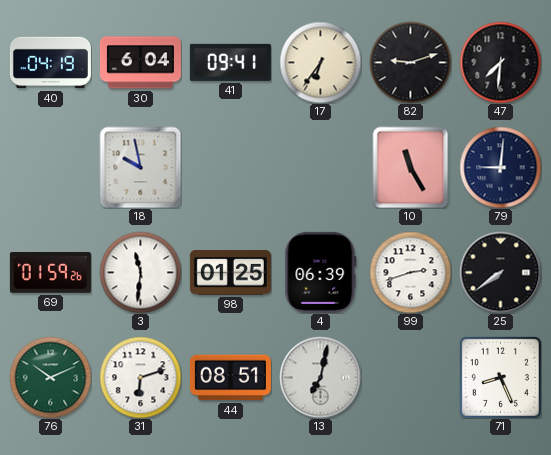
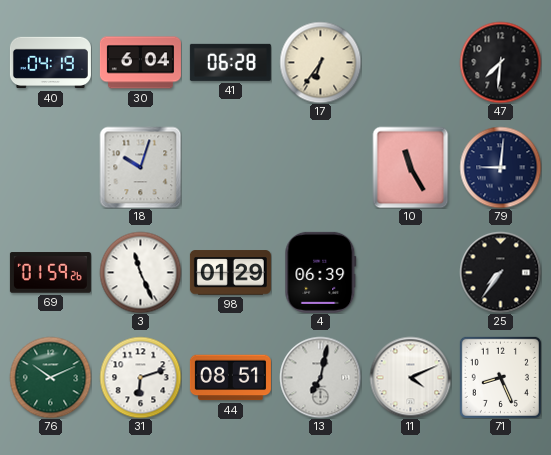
41: 09:41 -> 06:28 (230, 62)
82: 9:12 -> none (410, 62)
18: 9:58 -> 10:03 (140, 167)
3: 11:31 -> 11:26 (140, 272)
98: 01:25 -> 01:29 (230, 273)
99: 2:42 -> none (410, 272)
25: 7:39 -> 7:36 (500, 272)
11: none -> 4:11 (410, 377)
